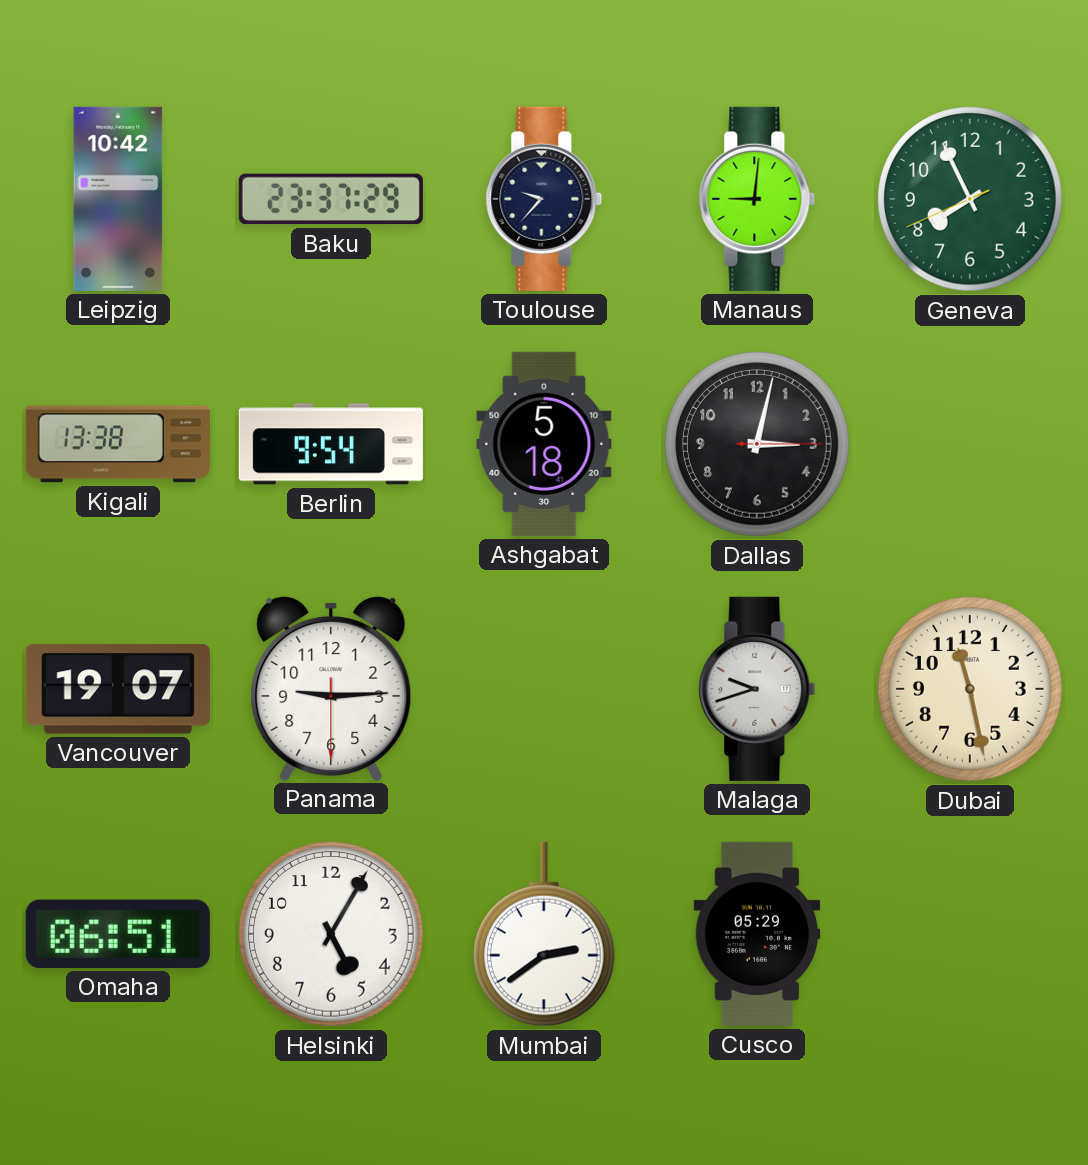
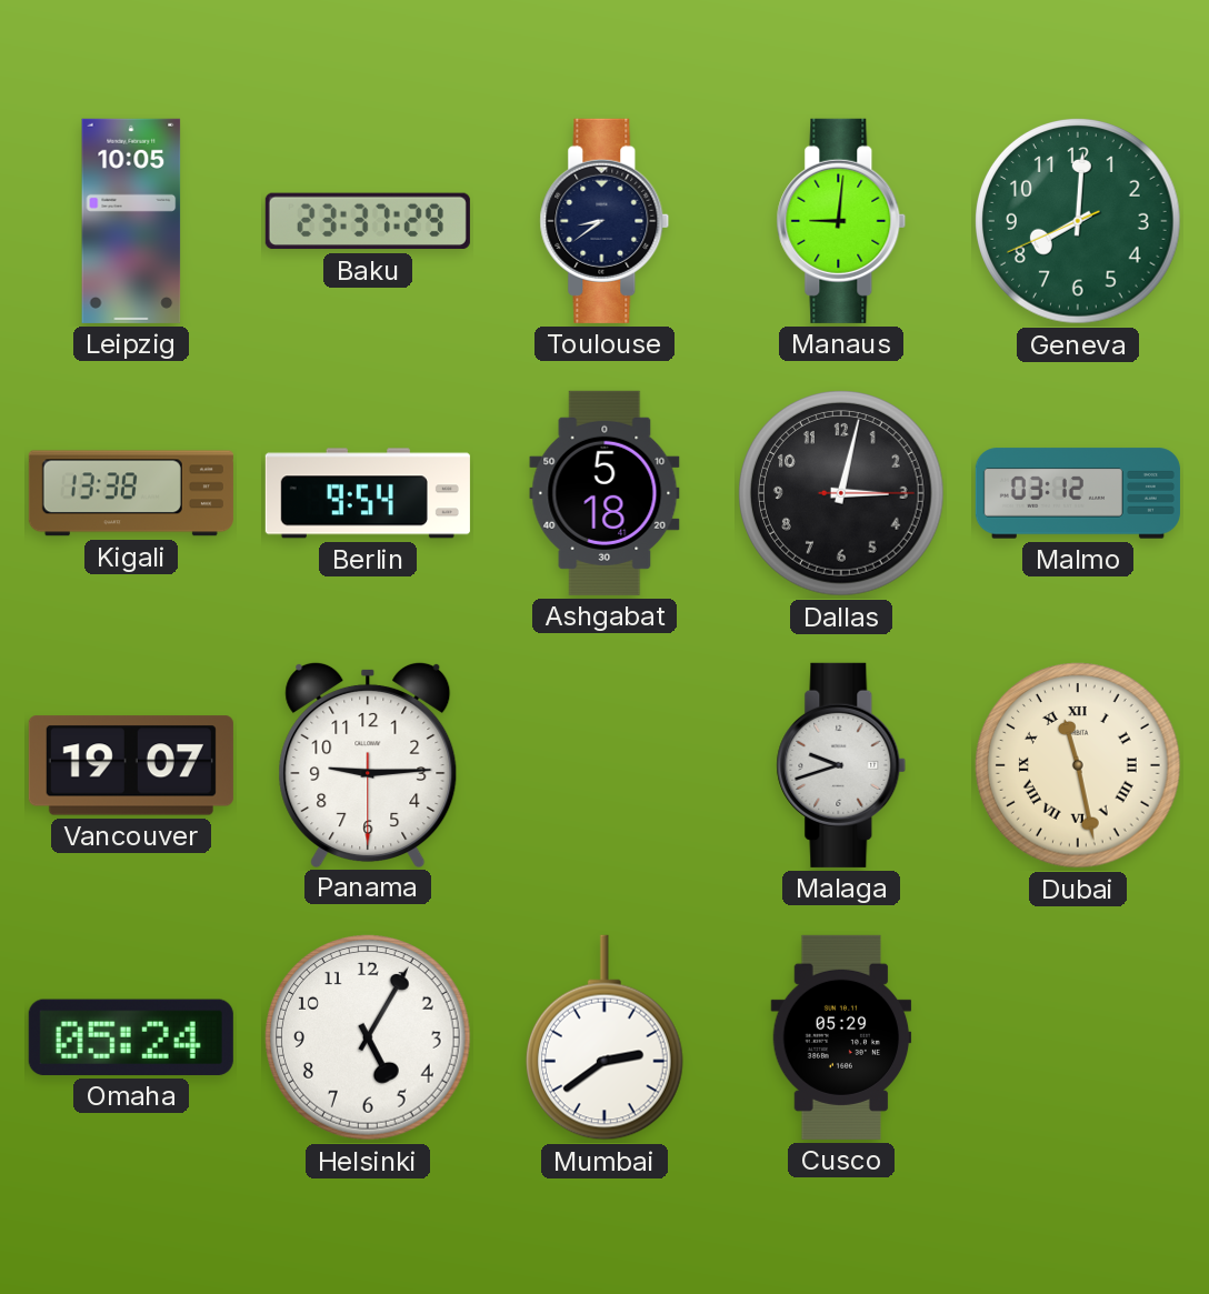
Leipzig: 10:42 -> 10:05 (131, 221)
Toulouse: 9:37 -> 8:39 (604, 221)
Geneva: 7:55 -> 8:00 (1079, 222)
Malmo: none -> 03:12 (1078, 493)
Dubai numerals: Arabic -> Roman (1079, 766)
Omaha: 06:51 -> 05:24 (131, 1037)
